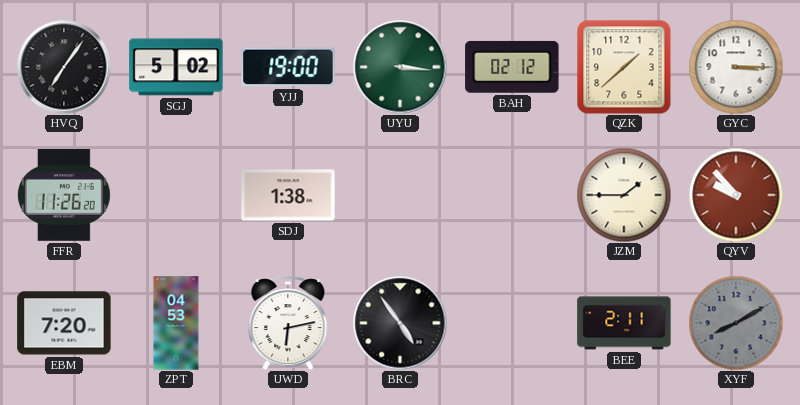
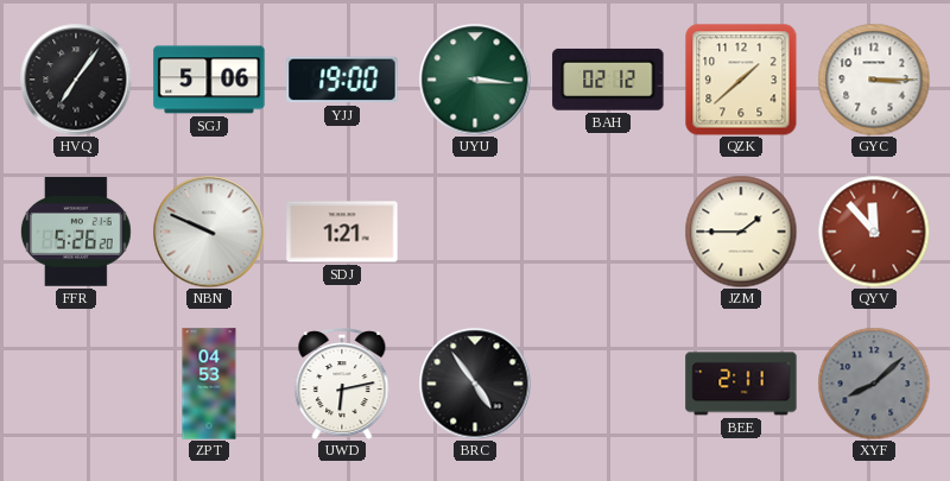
SGJ: 5:02 -> 5:06 (209, 80)
FFR: 11:26 -> 5:26 (76, 233)
NBN: none -> 9:49 (209, 232)
SDJ: 1:38 -> 1:21 (342, 232)
QYV: 9:53 -> 11:53 (874, 232)
EBM: 7:20 -> none (64, 323)
XYF: 8:10 -> 8:08 (874, 384)
